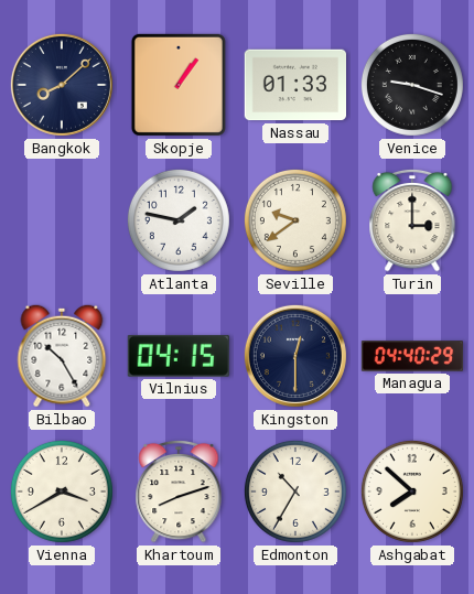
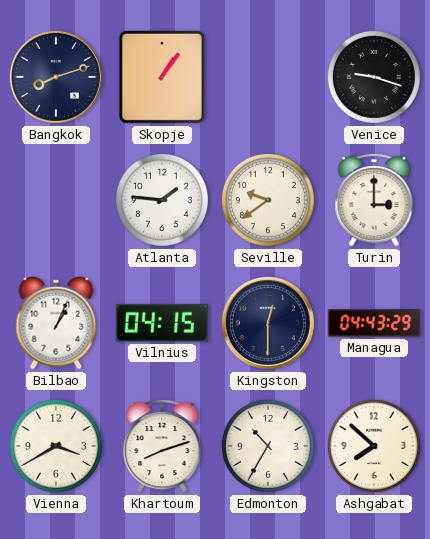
Bangkok: 8:08 -> 8:12 (56, 77)
Nassau: 01:33 -> none (294, 85)
Atlanta: 1:47 -> 1:46 (162, 200)
Bilbao: 10:25 -> 1:04 (56, 323)
Managua: 04:40 -> 04:43 (374, 323)
